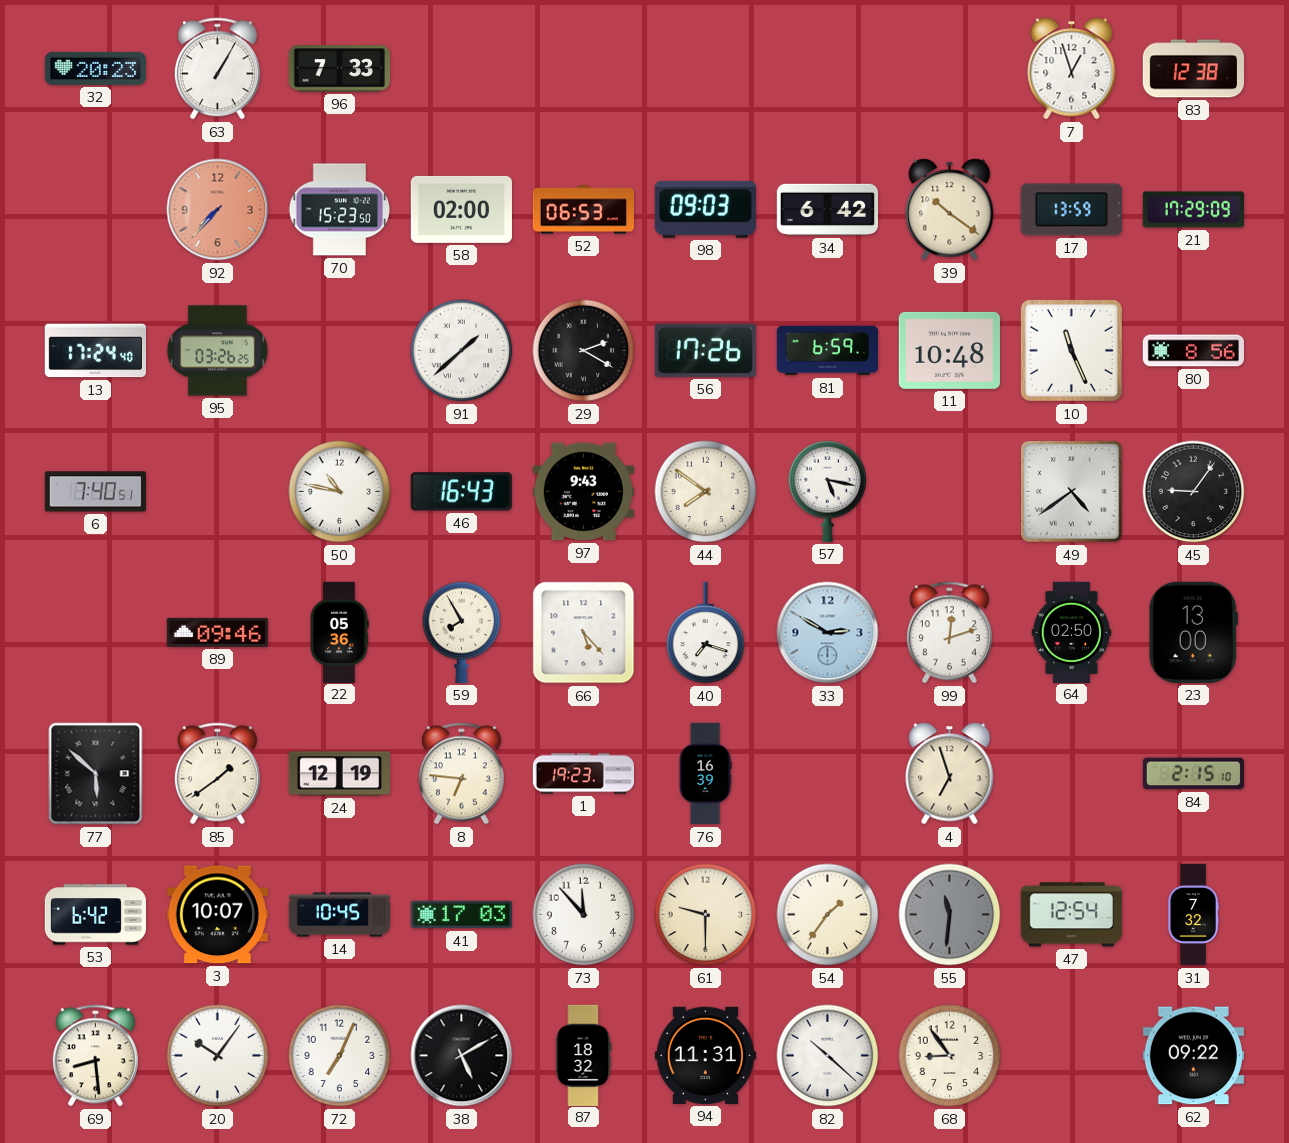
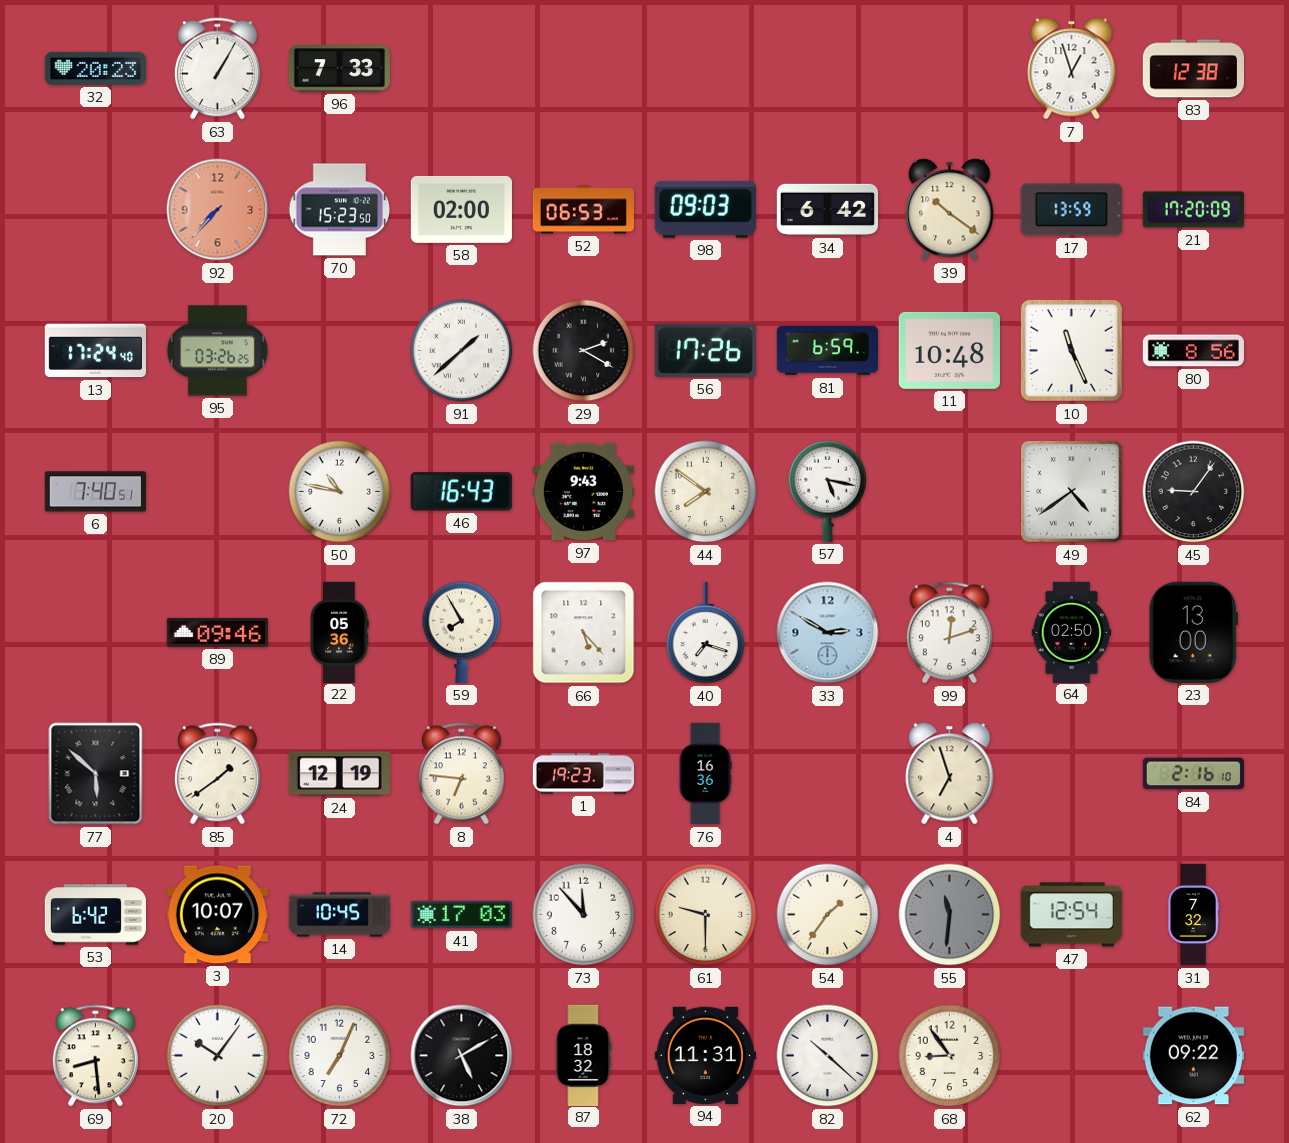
21: 17:29 -> 17:20 (1193, 210)
76: 16:39 -> 16:36 (705, 774)
84: 2:15 -> 2:16 (1193, 774)
